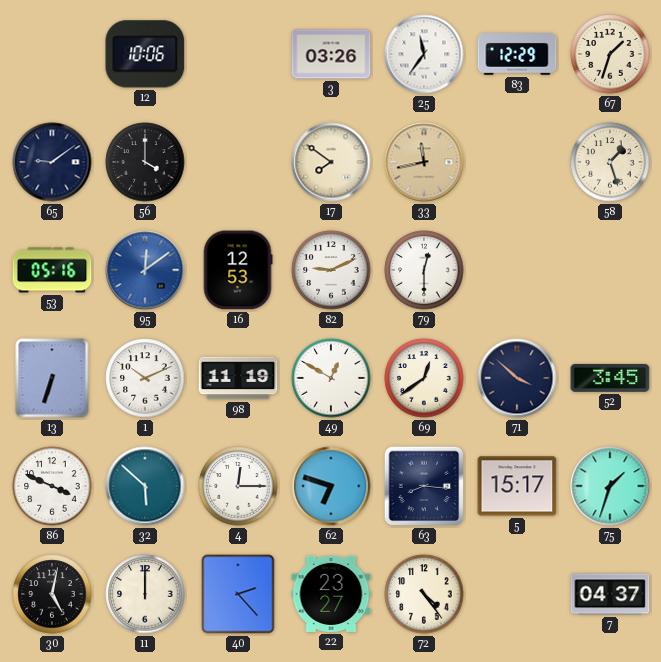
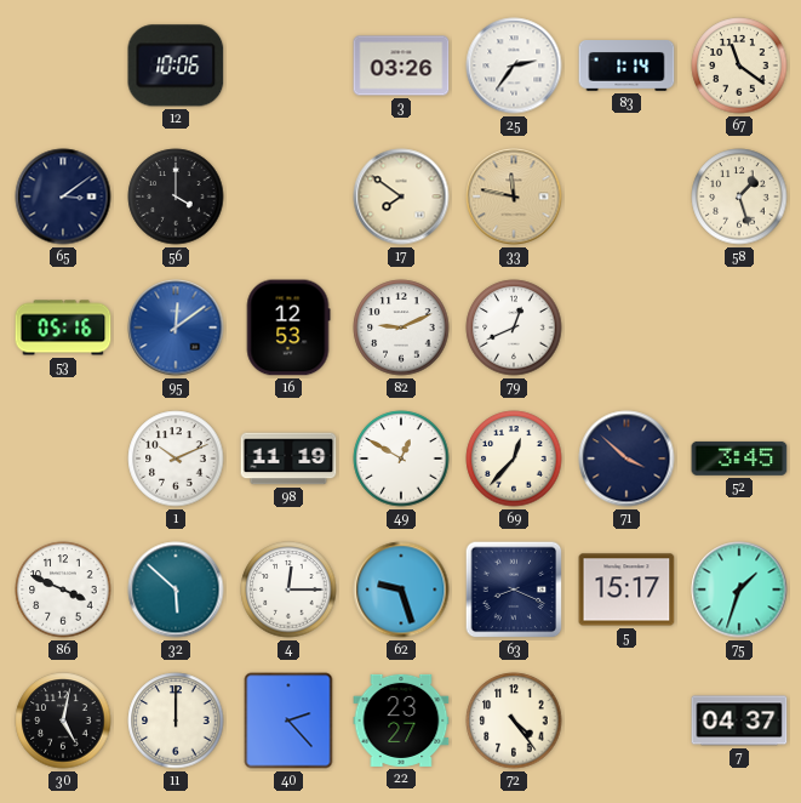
25: 11:36 -> 2:36 (514, 66)
83: 12:29 -> 1:14 (627, 67)
67: 1:33 -> 11:21 (739, 66)
65: 9:09 -> 3:09 (63, 197)
33: 11:43 -> 11:47 (514, 197)
79: 12:30 -> 12:41 (514, 328)
13: 6:33 -> none (52, 378)
69: 12:39 -> 12:37 (514, 459)
62: 6:48 -> 9:27 (401, 590)
63: 8:16 -> 8:19 (514, 590)
